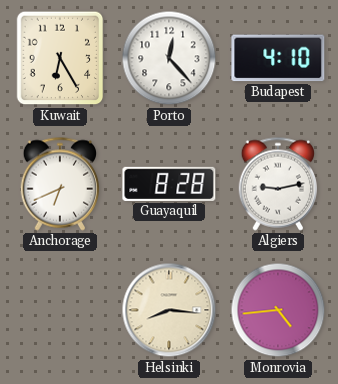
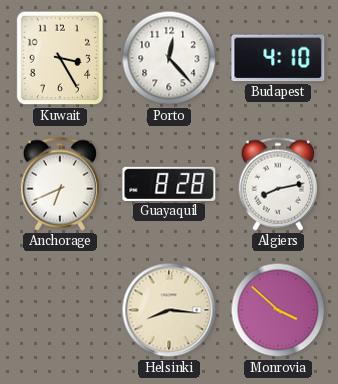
Kuwait: 6:25 -> 3:25 (60, 58)
Algiers: 9:13 -> 8:13 (277, 184)
Monrovia: 4:44 -> 3:52 (278, 310)
